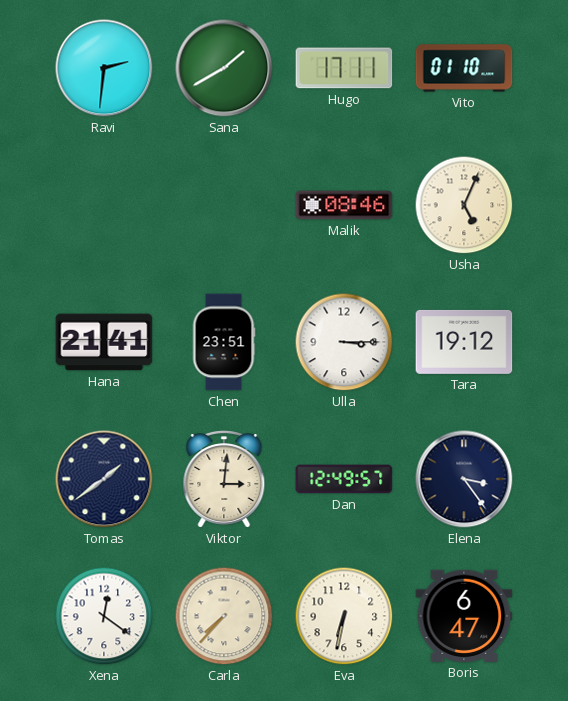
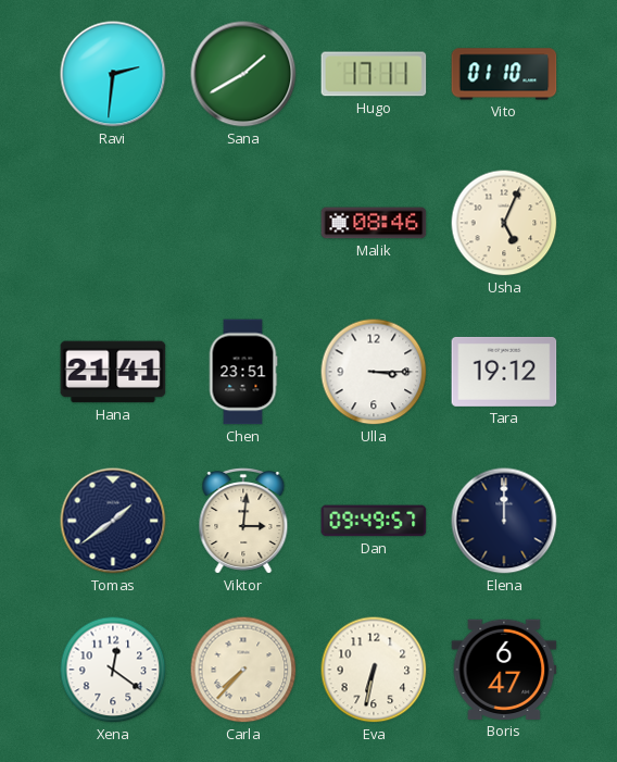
Dan: 12:49 -> 09:49 (374, 521)
Elena: 3:24 -> 12:00 (504, 521)
